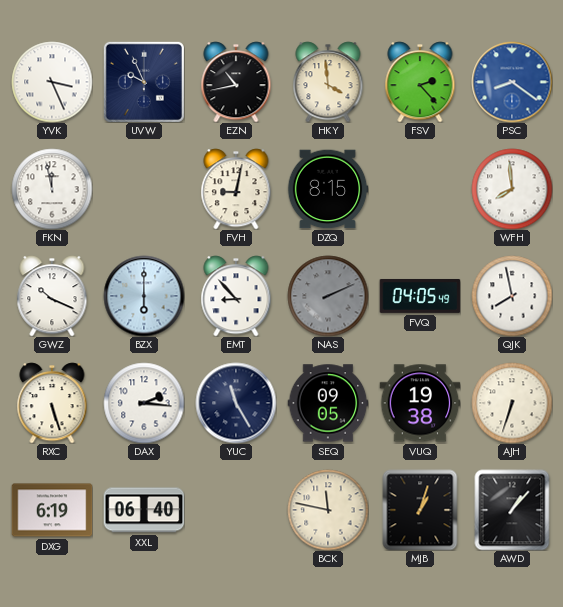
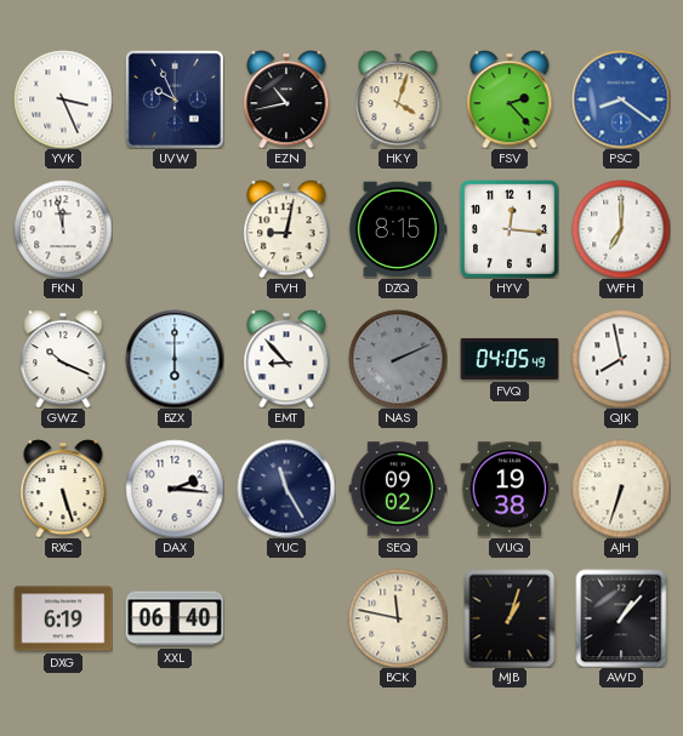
HKY: 3:59 -> 4:03 (398, 99)
HYV: none -> 12:16 (510, 229)
WFH: 7:59 -> 7:00 (621, 229)
SEQ: 09:05 -> 09:02 (398, 489)
